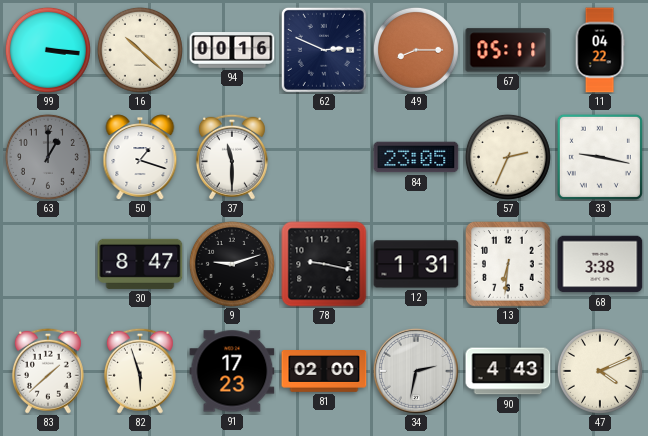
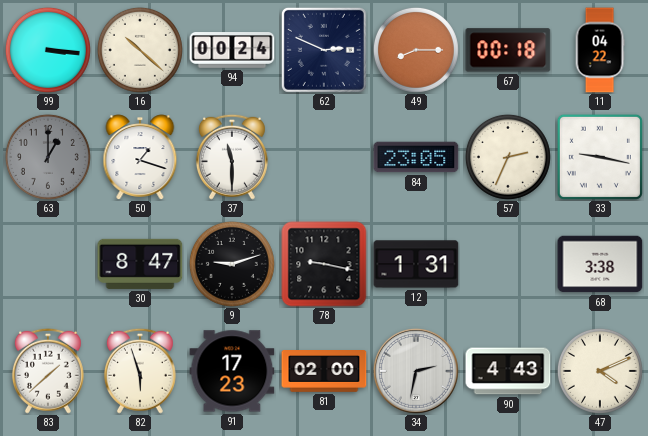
94: 00:16 -> 00:24 (232, 50)
67: 05:11 -> 00:18 (508, 50)
13: 6:31 -> none (509, 265)
